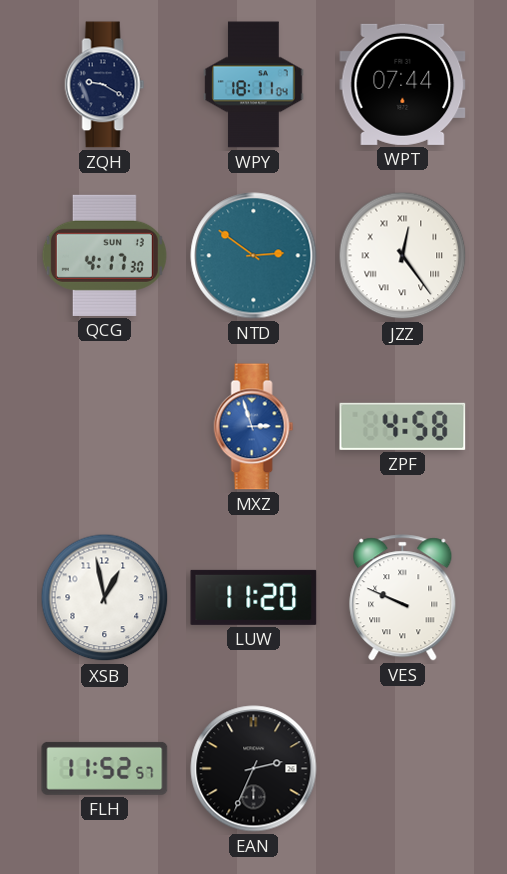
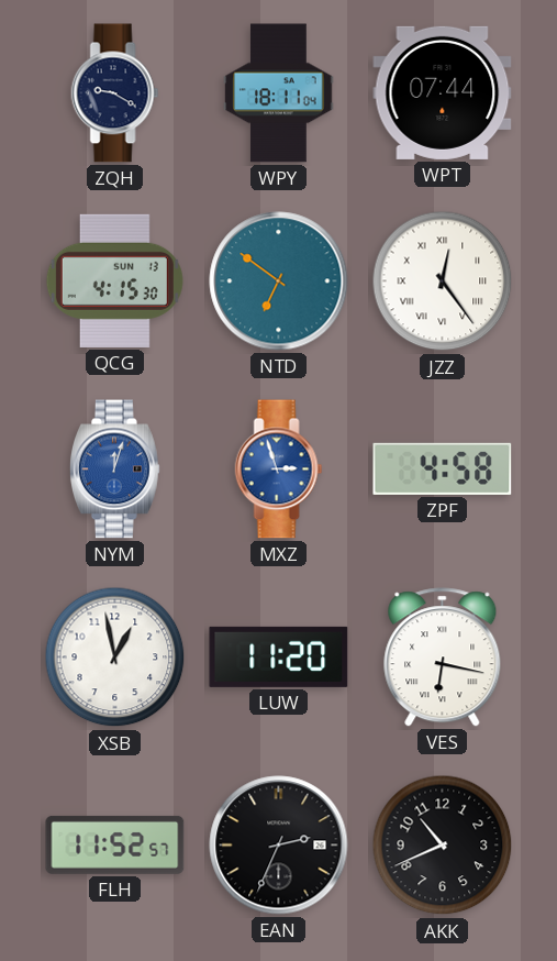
QCG: 4:17 -> 4:15 (114, 280)
NTD: 2:51 -> 6:51 (279, 281)
NYM: none -> 12:03 (115, 470)
VES: 9:49 -> 6:17 (443, 658)
AKK: none -> 10:41 (443, 846)
